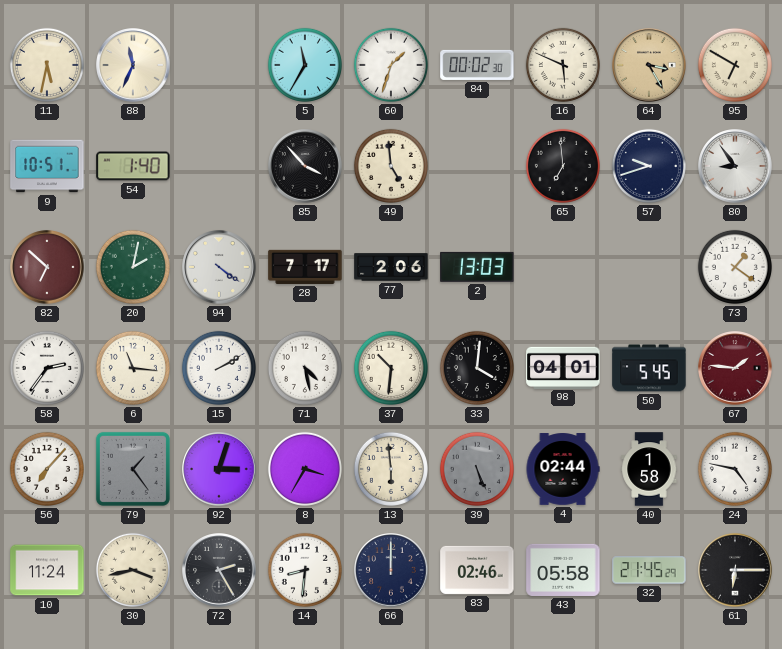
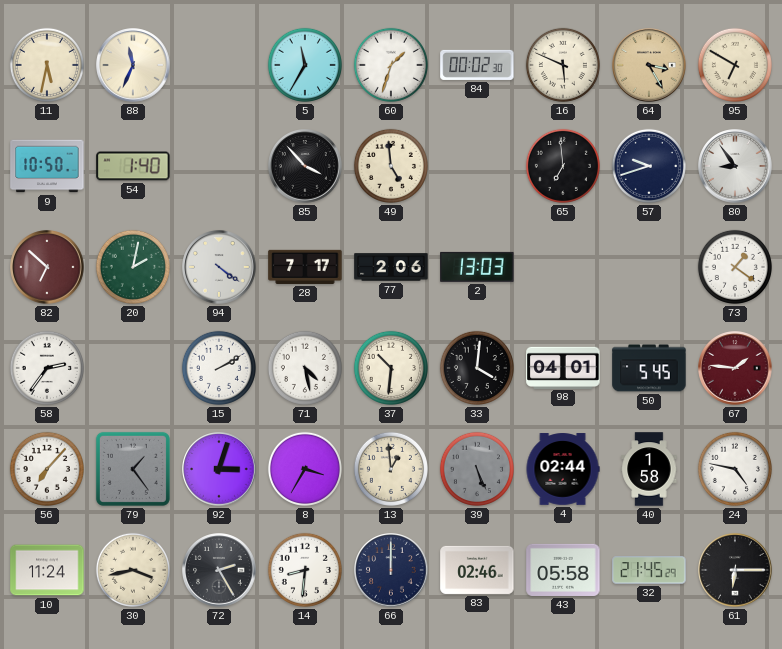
9: 10:51 -> 10:50 (47, 166)
6: 11:16 -> none (133, 368)
13: 5:59 -> 12:59 (391, 469)
